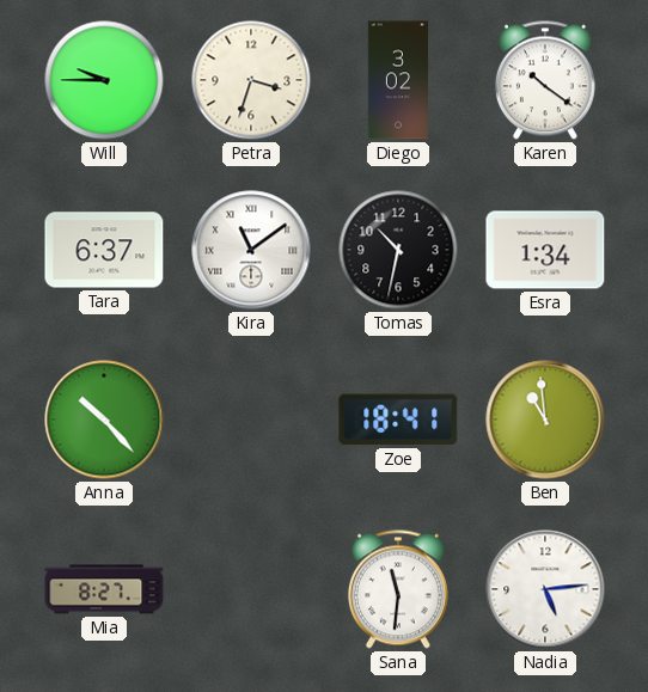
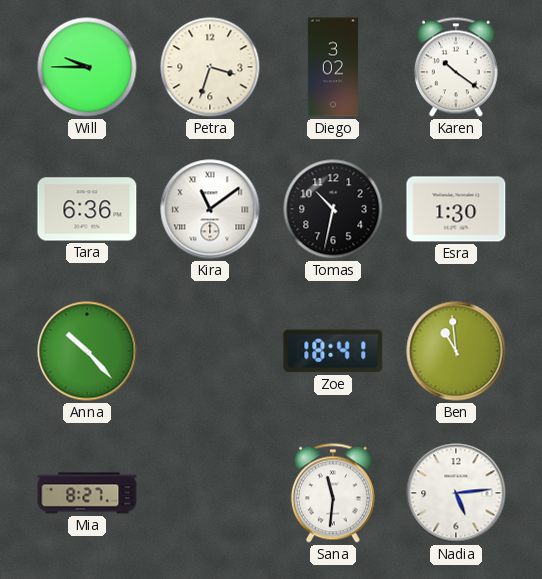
Tara: 6:37 -> 6:36 (87, 209)
Esra: 1:34 -> 1:30 (456, 209)
